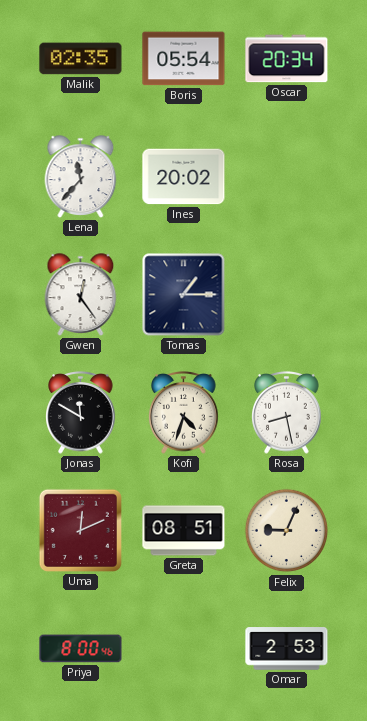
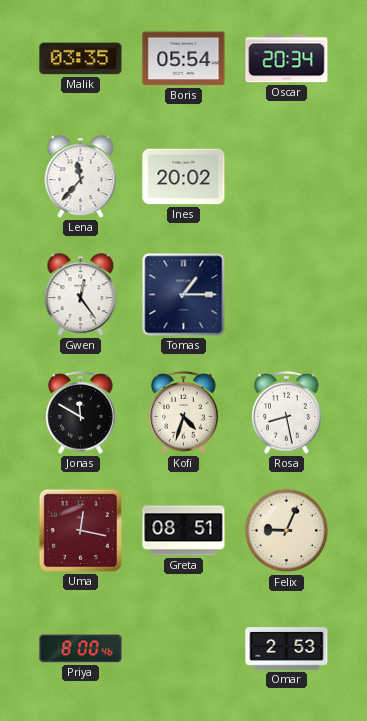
Malik: 02:35 -> 03:35 (81, 59)
Uma: 12:11 -> 12:17 (80, 530)
